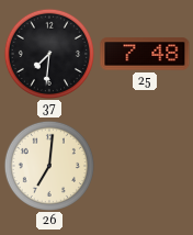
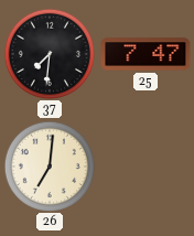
25: 7:48 -> 7:47 (145, 54)
